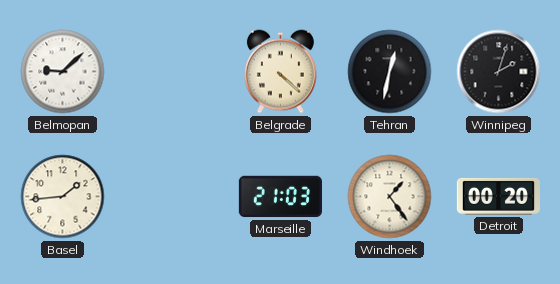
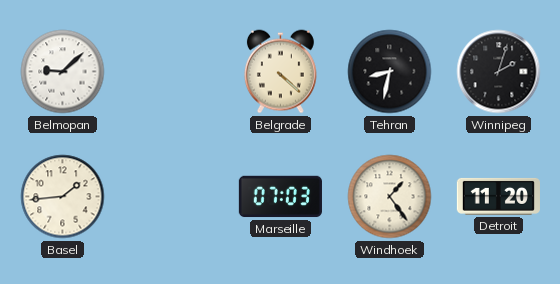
Tehran: 12:32 -> 8:32 (390, 72)
Marseille: 21:03 -> 07:03 (280, 197)
Detroit: 00:20 -> 11:20 (498, 196)
